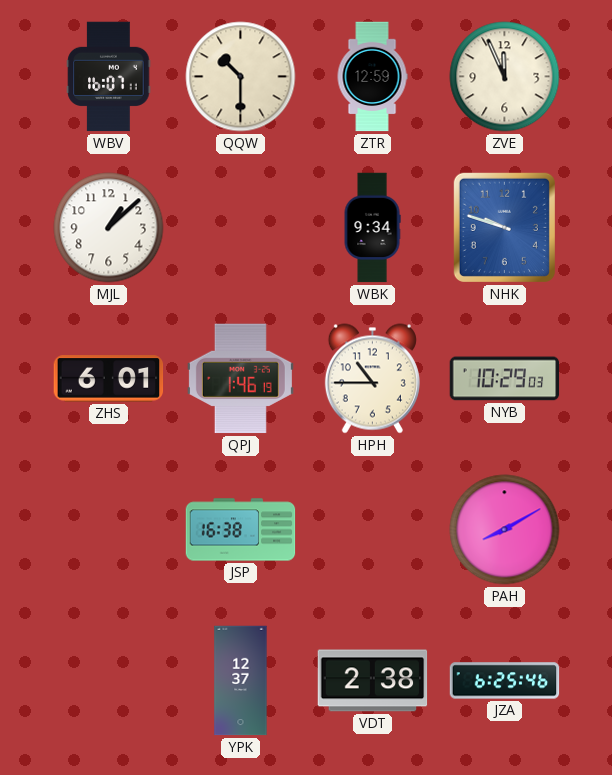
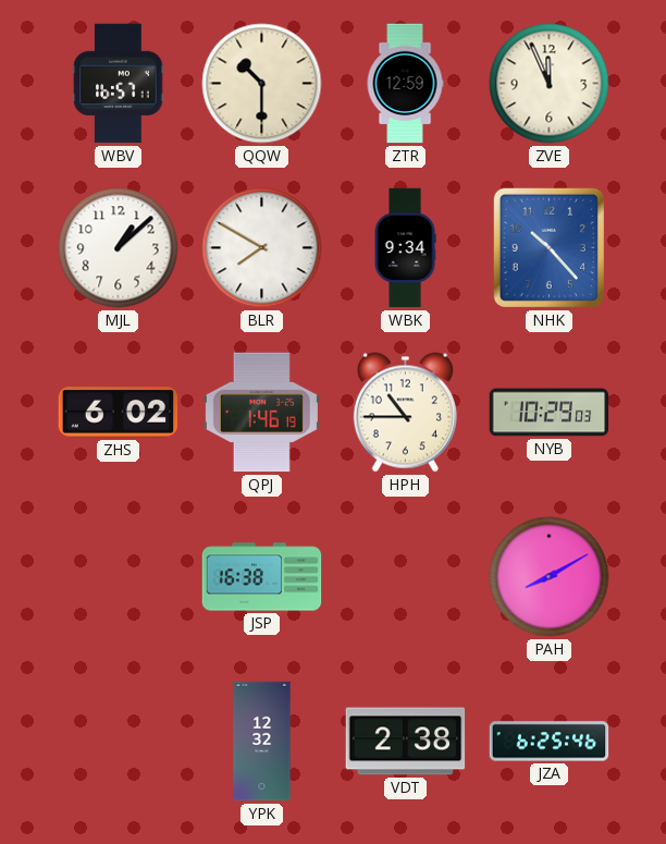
WBV: 16:07 -> 16:57 (119, 84)
BLR: none -> 7:50 (262, 248)
NHK: 9:48 -> 10:23 (548, 247)
ZHS: 6:01 -> 6:02 (119, 413)
YPK: 12:37 -> 12:32 (262, 742)
